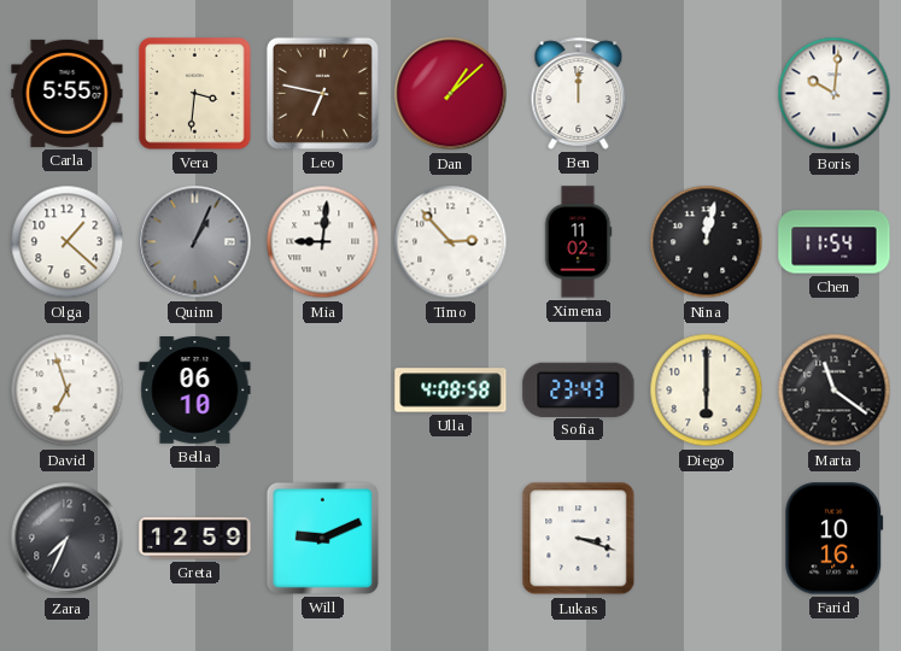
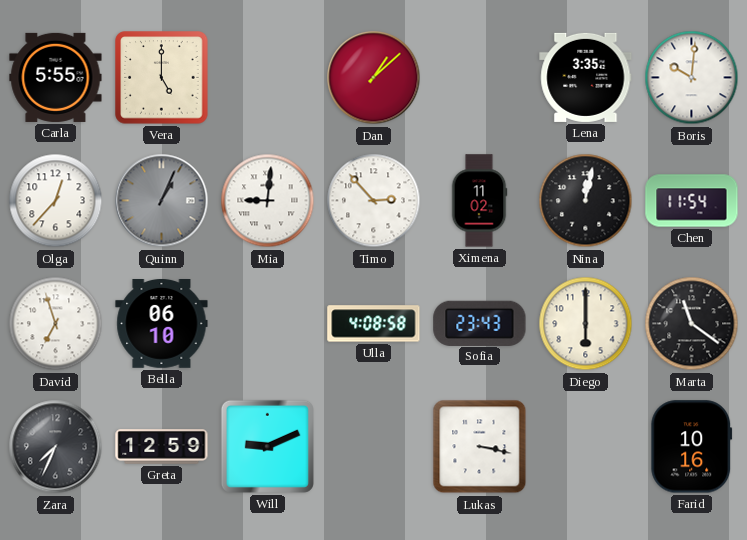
Vera: 3:31 -> 5:00 (162, 78)
Leo: 6:47 -> none (322, 93)
Ben: 12:00 -> none (579, 93)
Lena: none -> 3:35 (586, 77)
Olga: 1:22 -> 12:37 (56, 201)
Lukas: 3:18 -> 3:17 (480, 447)
